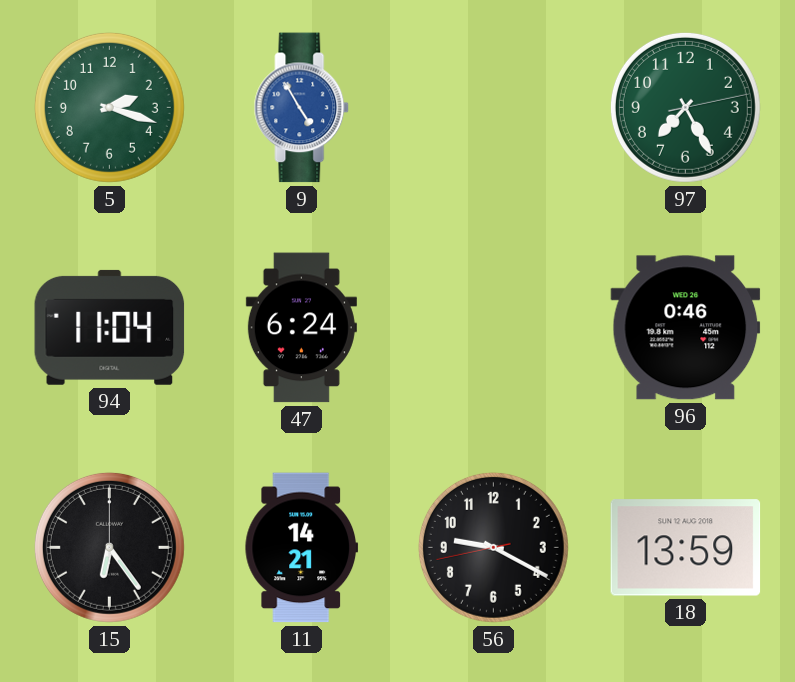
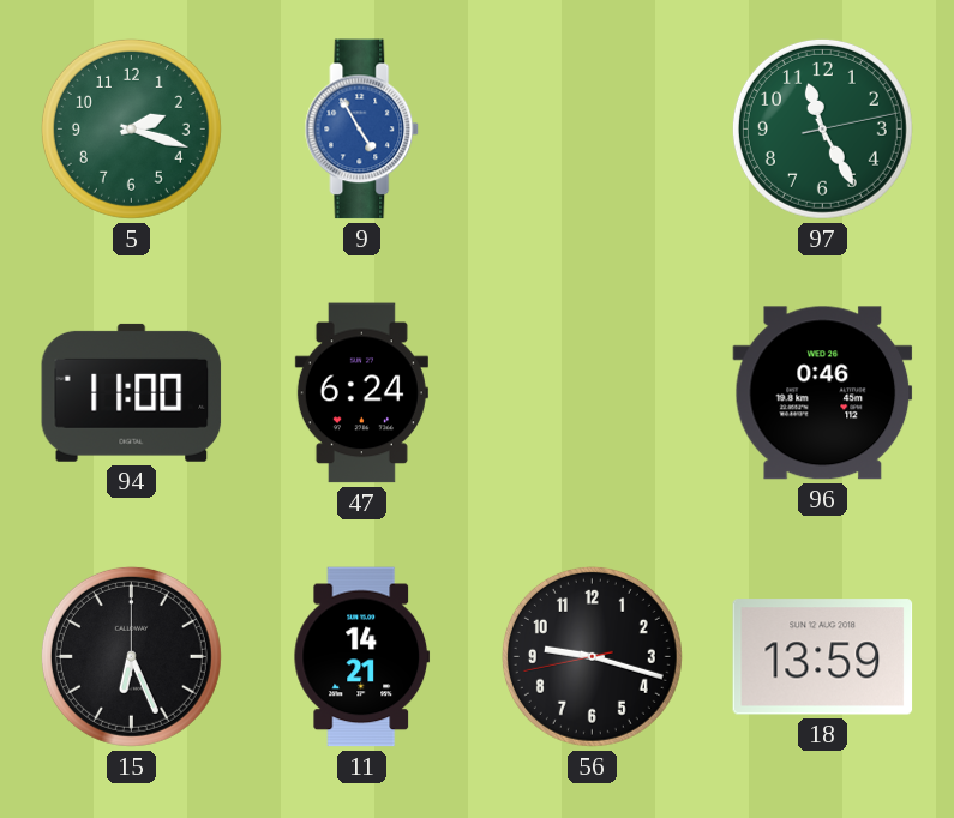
97: 7:25 -> 11:25 (822, 128)
94: 11:04 -> 11:00 (132, 392)
15: 6:24 -> 6:26 (131, 656)
56: 9:19 -> 9:17 (592, 656)
